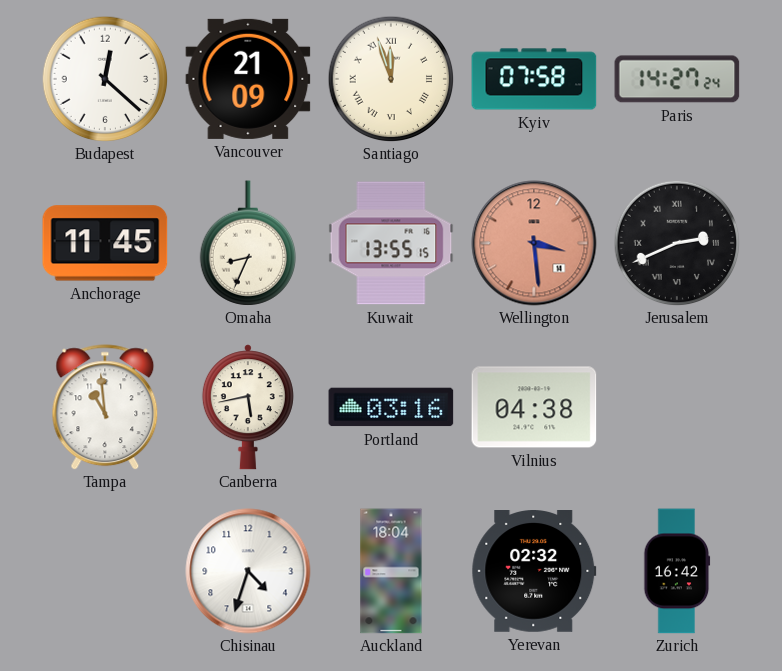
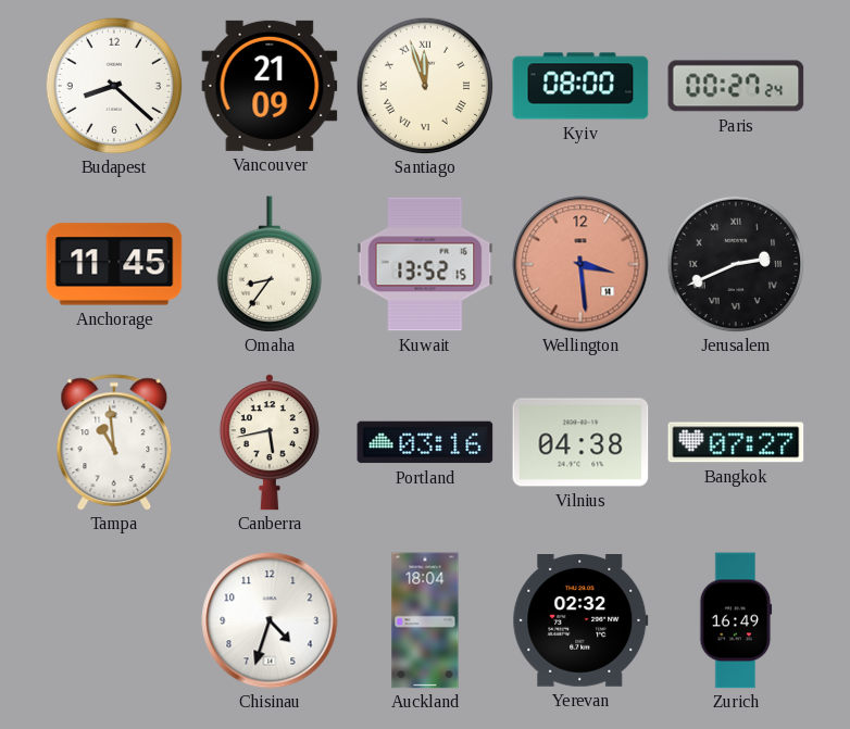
Budapest: 12:22 -> 8:22 (114, 86)
Kyiv: 07:58 -> 08:00 (580, 86)
Paris: 14:27 -> 00:27 (736, 86)
Omaha: 8:34 -> 8:36 (268, 264)
Kuwait: 13:55 -> 13:52 (425, 264)
Bangkok: none -> 07:27 (736, 442)
Zurich: 16:42 -> 16:49 (736, 620)
